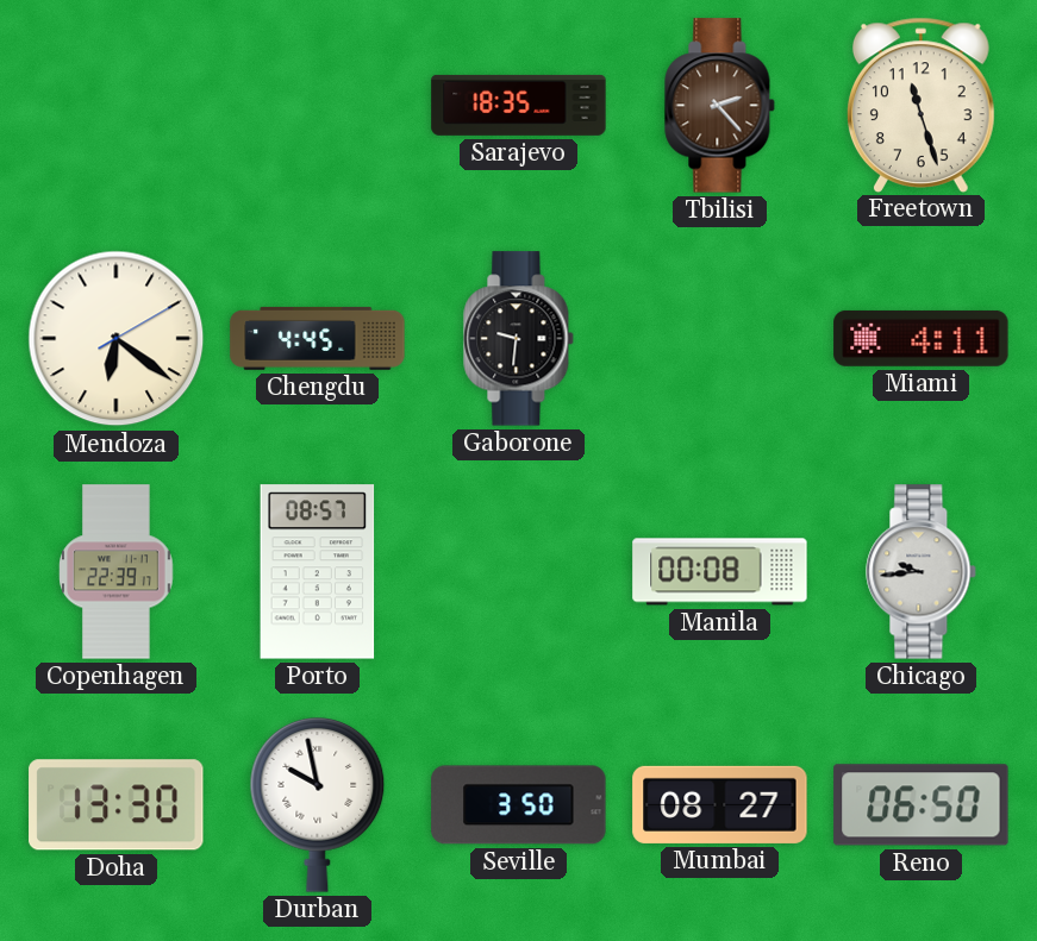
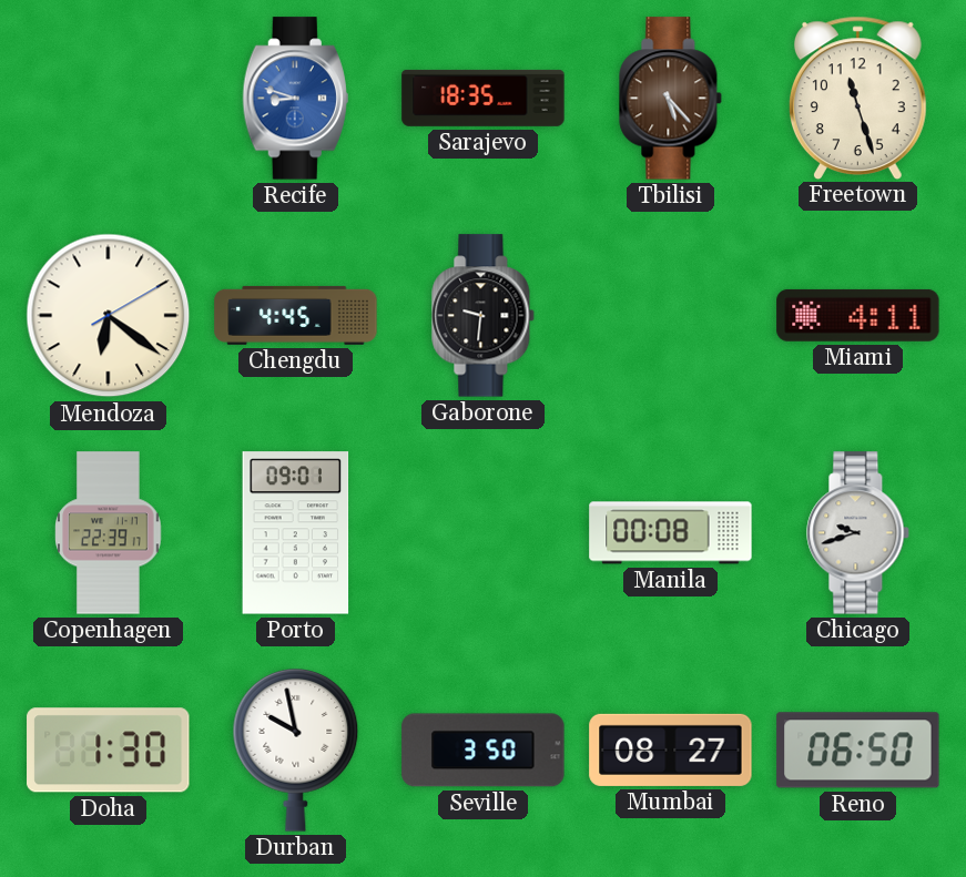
Recife: none -> 8:48 (295, 99)
Tbilisi: 2:23 -> 5:23 (671, 99)
Porto: 08:57 -> 09:01 (296, 533)
Chicago: 9:44 -> 9:42 (858, 533)
Doha: 13:30 -> 1:30 (109, 751)
